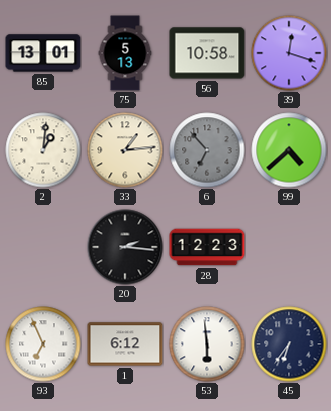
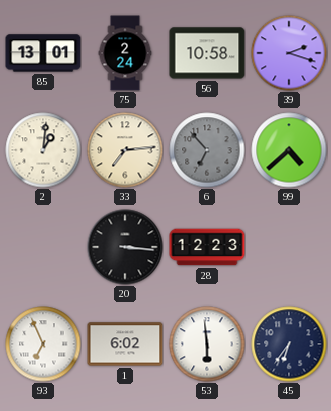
75: 5:13 -> 2:24 (125, 53)
39: 12:18 -> 2:18 (289, 53)
33: 1:14 -> 7:14 (125, 150)
20: 2:16 -> 3:16 (125, 247)
1: 6:12 -> 6:02 (125, 344)
